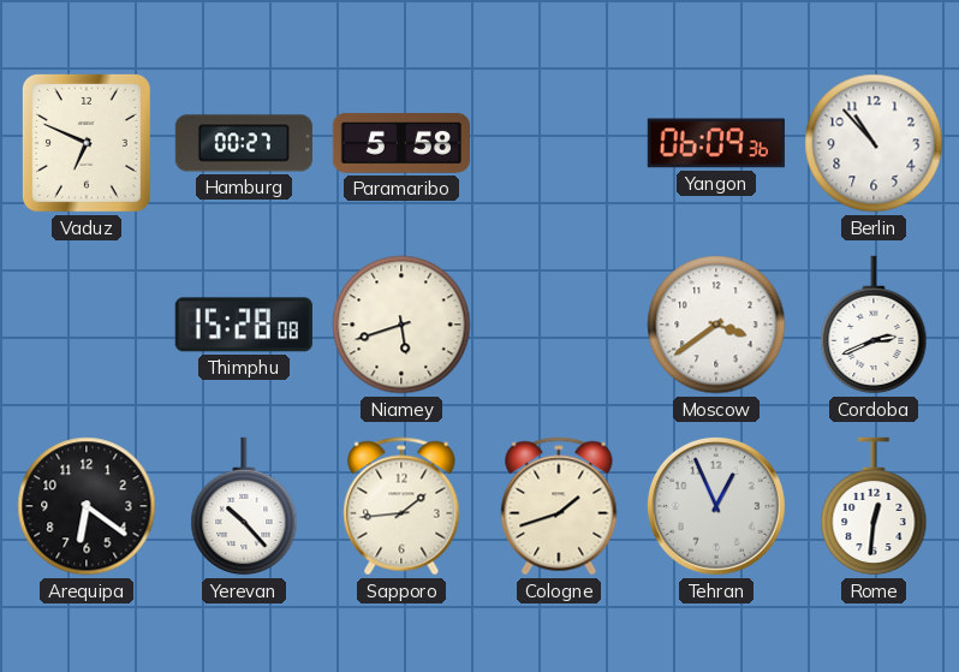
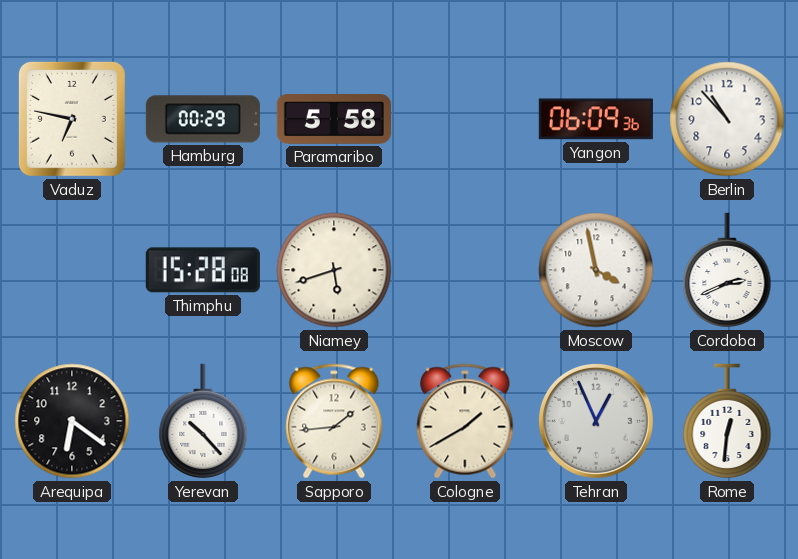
Vaduz: 6:49 -> 6:47 (72, 119)
Hamburg: 00:27 -> 00:29 (203, 119)
Moscow: 3:39 -> 3:58 (596, 270)
Cologne: 1:42 -> 1:40 (465, 421)
